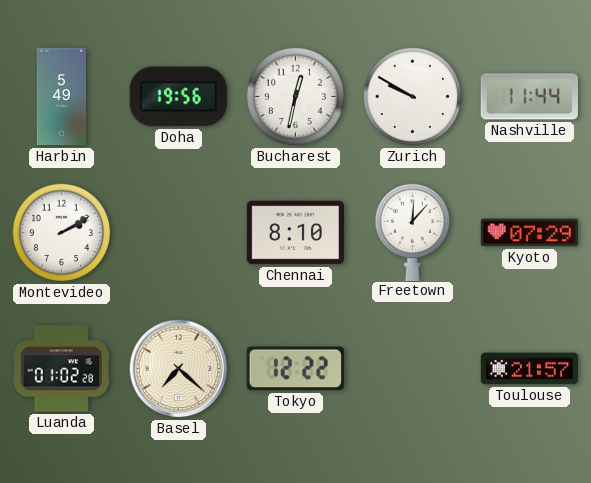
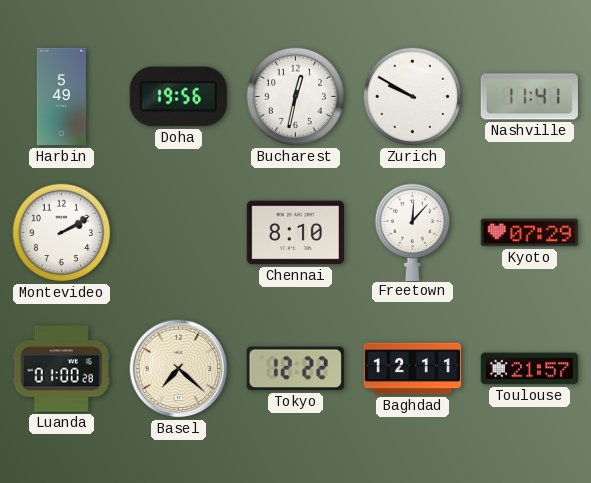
Nashville: 11:44 -> 11:41 (529, 97)
Luanda: 01:02 -> 01:00 (61, 369)
Baghdad: none -> 12:11 (413, 369)
